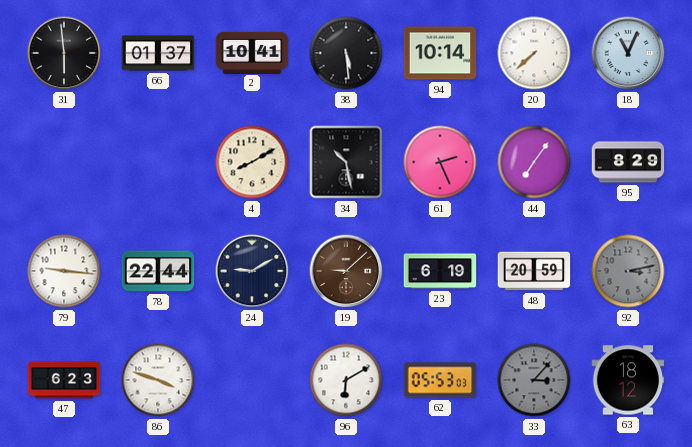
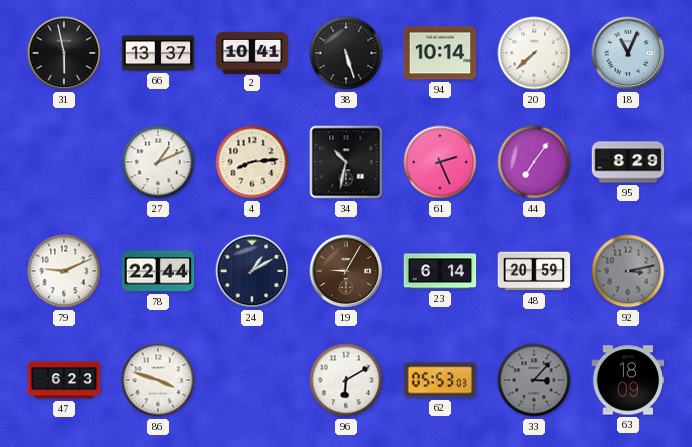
31: 5:59 -> 5:58 (64, 53)
66: 01:37 -> 13:37 (158, 53)
38: 5:29 -> 5:27 (346, 53)
27: none -> 1:11 (158, 162)
4: 8:10 -> 8:14 (252, 162)
34: 10:28 -> 10:32 (346, 162)
79: 9:16 -> 9:11 (64, 271)
24: 9:10 -> 1:10 (252, 271)
19: 9:08 -> 9:05 (346, 271)
23: 6:19 -> 6:14 (440, 271)
63: 18:12 -> 18:09 (628, 380)
